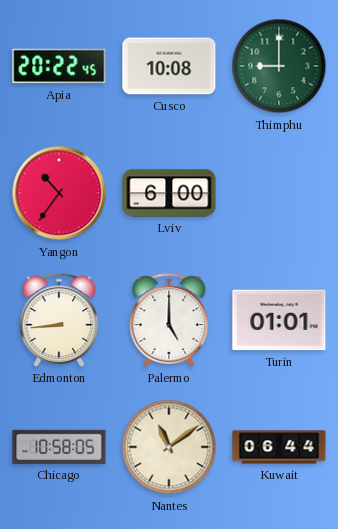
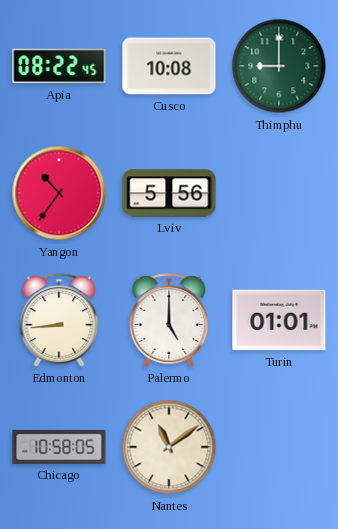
Apia: 20:22 -> 08:22 (59, 66)
Lviv: 6:00 -> 5:56 (169, 193)
Kuwait: 06:44 -> none (279, 447)
